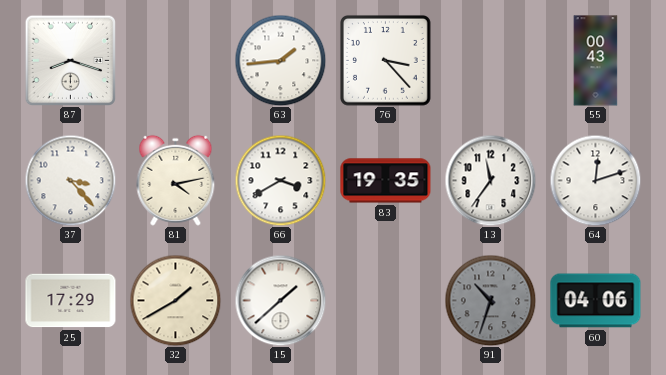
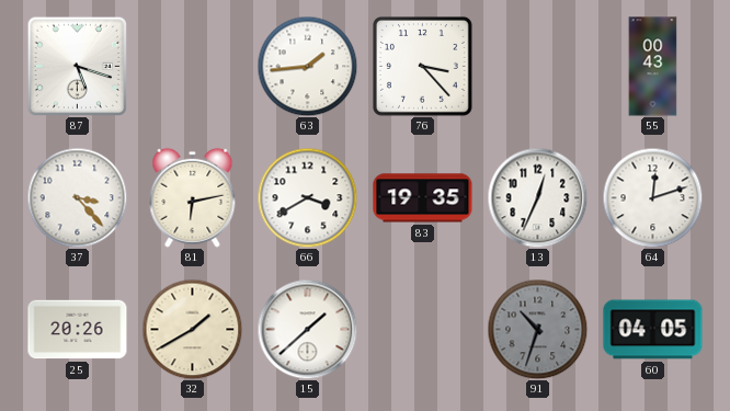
87: 8:18 -> 5:18 (77, 66)
81: 4:13 -> 6:13 (193, 197)
13: 11:36 -> 12:34 (537, 197)
25: 17:29 -> 20:26 (78, 330)
60: 04:06 -> 04:05 (653, 330)
